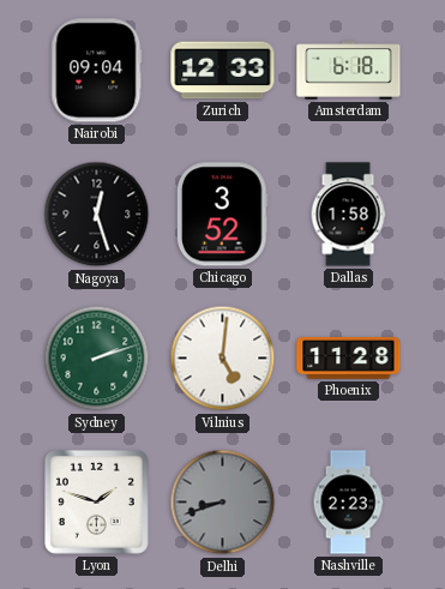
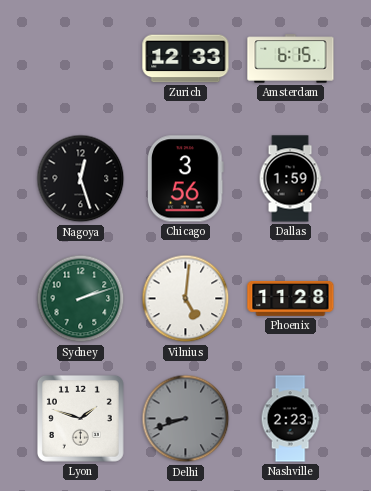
Nairobi: 09:04 -> none (97, 71)
Amsterdam: 6:18 -> 6:15 (291, 59)
Chicago: 3:52 -> 3:56 (186, 179)
Dallas: 1:58 -> 1:59 (290, 179)
